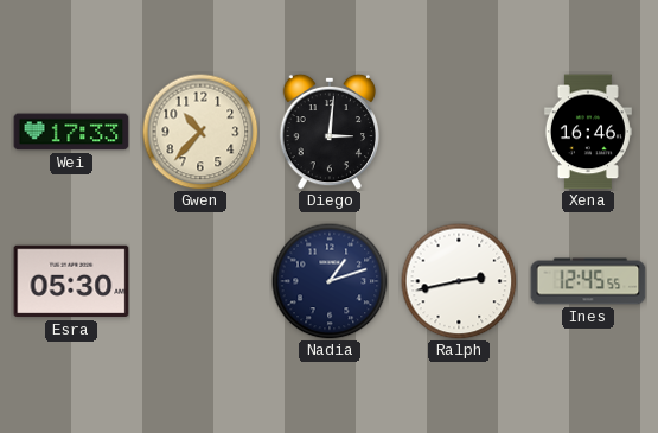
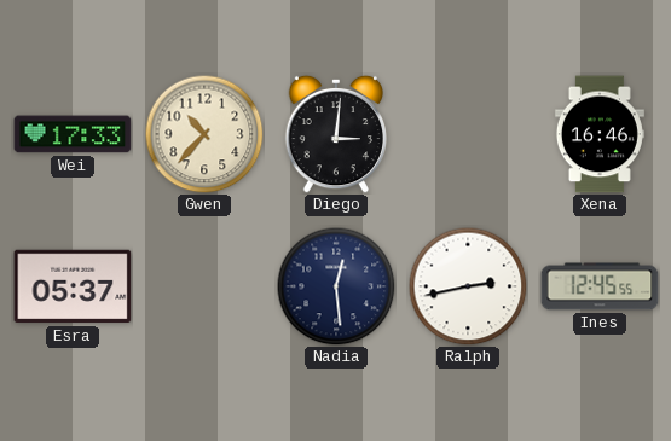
Esra: 05:30 -> 05:37 (73, 286)
Nadia: 1:12 -> 12:29 (336, 286)
